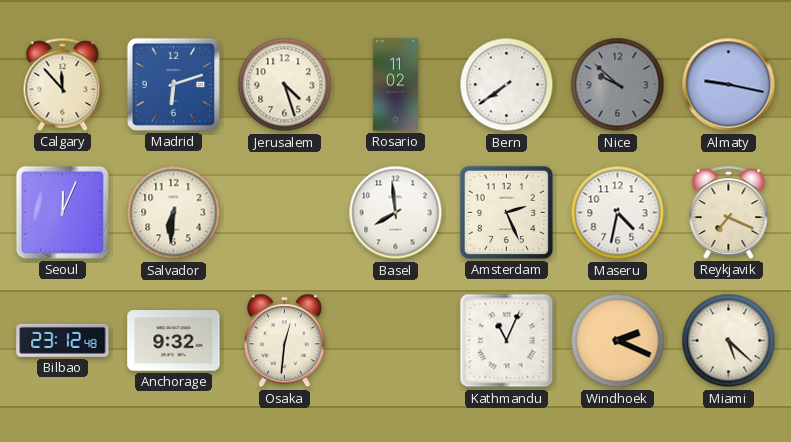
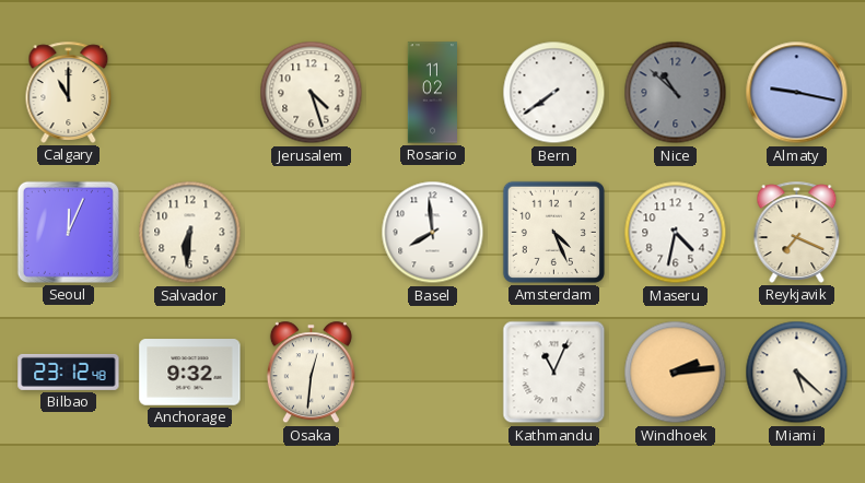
Calgary: 11:53 -> 11:00 (69, 92)
Madrid: 6:12 -> none (173, 84)
Nice: 9:52 -> 10:52 (676, 93)
Amsterdam: 2:26 -> 4:26 (553, 232)
Windhoek: 2:19 -> 2:14 (676, 373)
